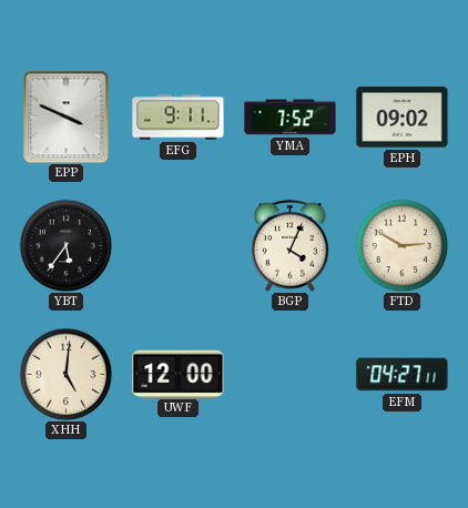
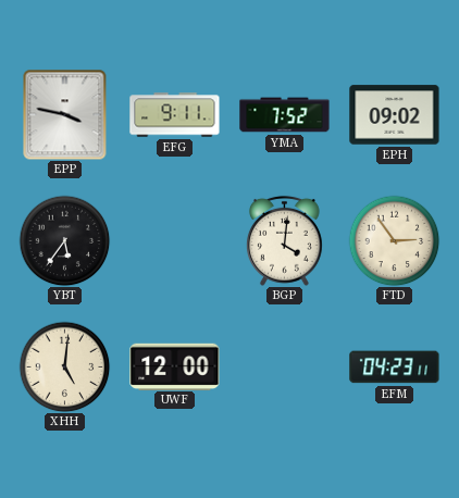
EPP: 3:49 -> 3:47 (65, 114)
BGP: 4:04 -> 4:01 (284, 240)
FTD: 2:50 -> 2:54 (394, 240)
EFM: 04:27 -> 04:23 (395, 368)
